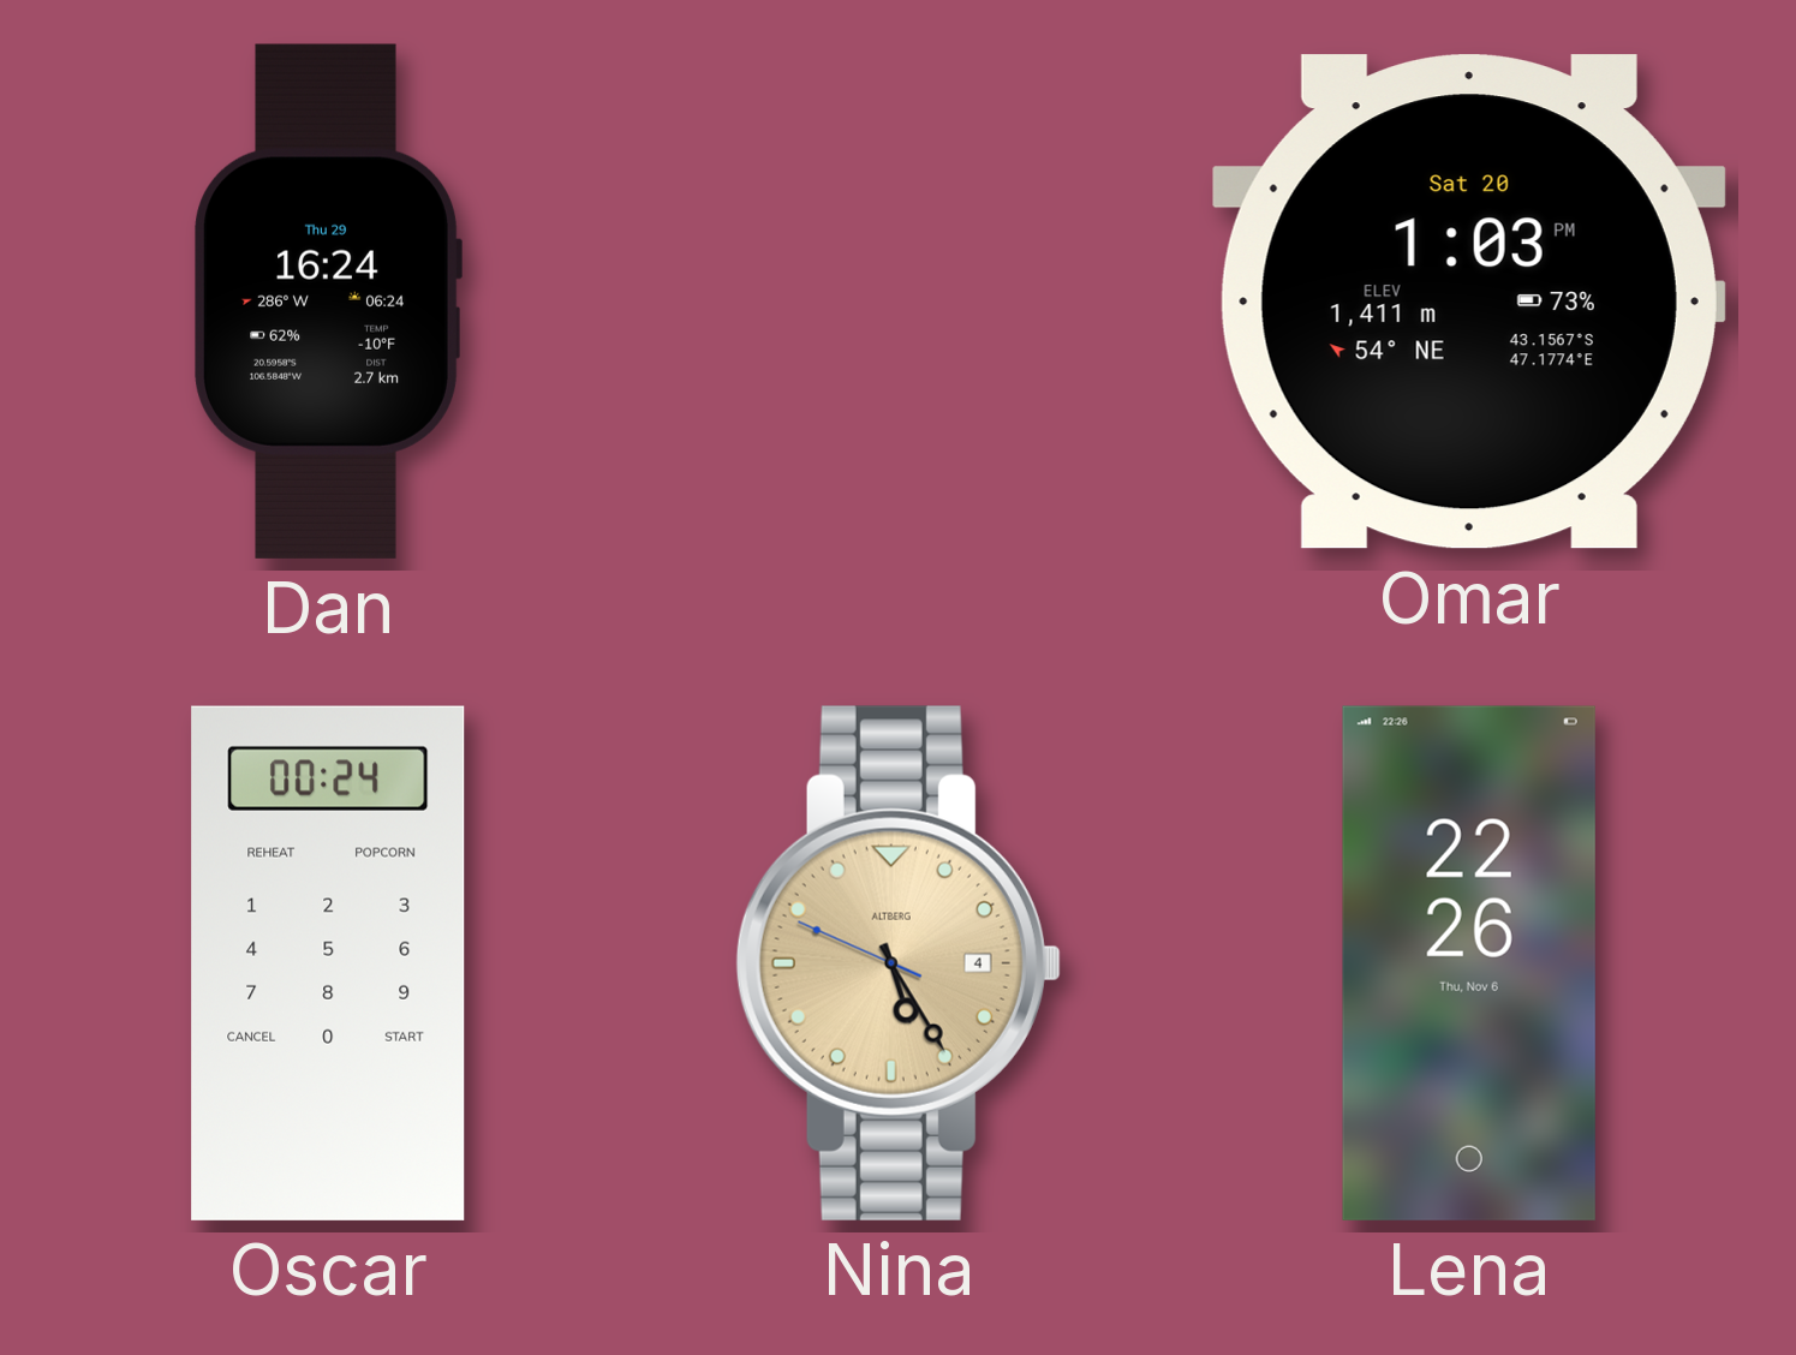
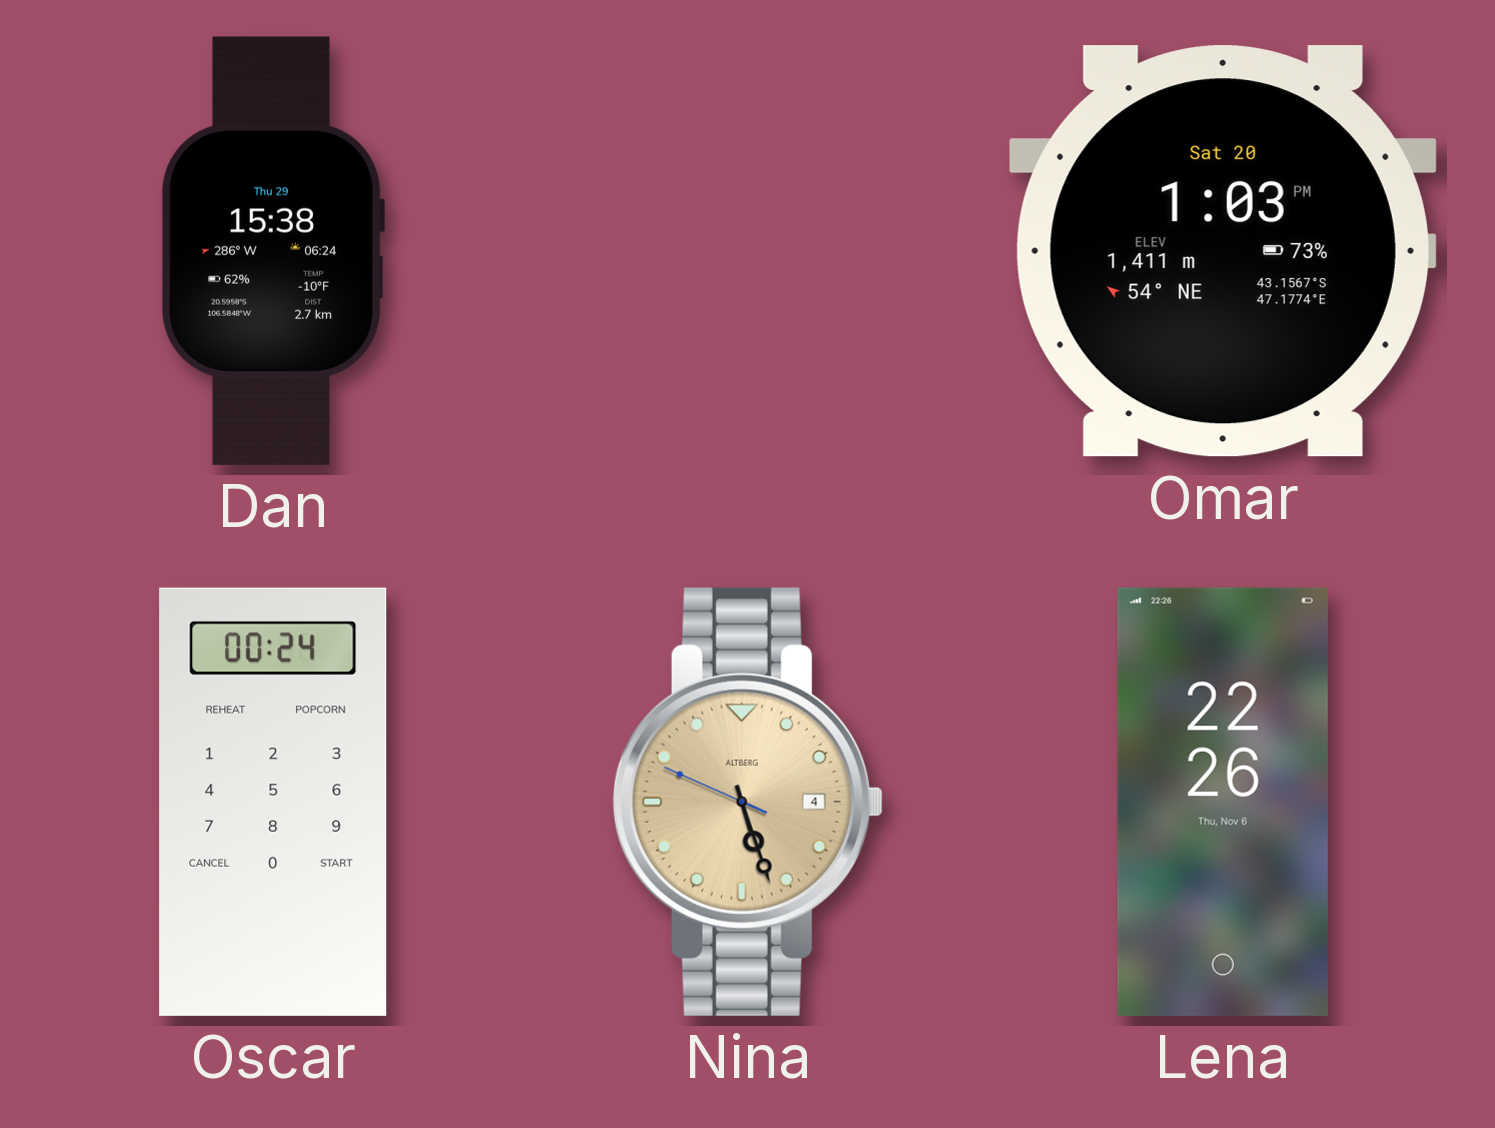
Dan: 16:24 -> 15:38 (273, 251)
Nina: 5:24 -> 5:26 (748, 802)
